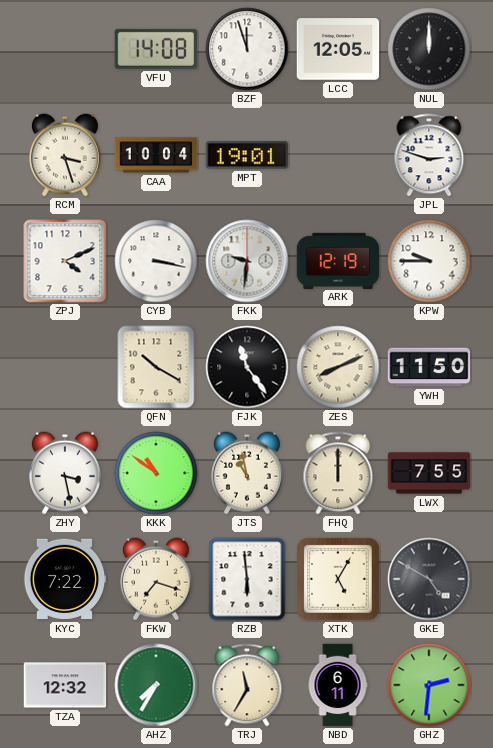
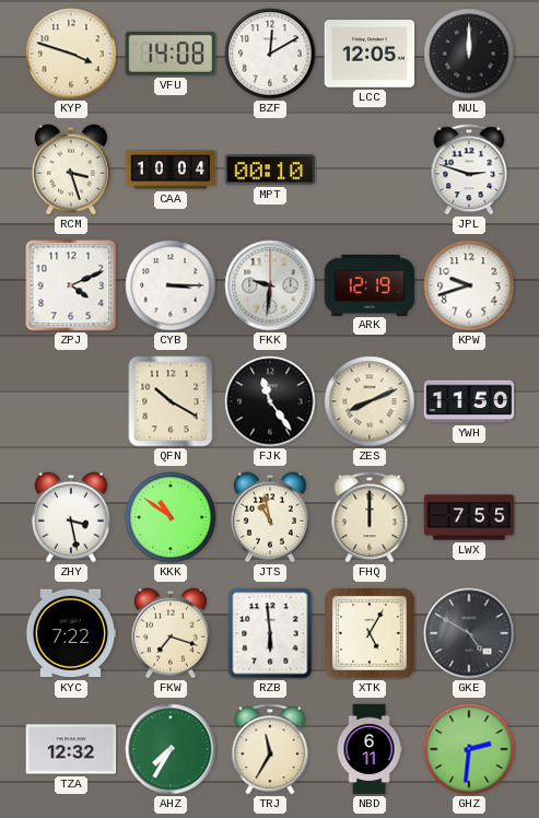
KYP: none -> 3:48 (71, 54)
BZF: 11:57 -> 12:10 (270, 54)
MPT: 19:01 -> 00:10 (270, 170)
CYB: 3:17 -> 3:15 (171, 285)
KPW: 9:45 -> 9:42 (469, 285)
